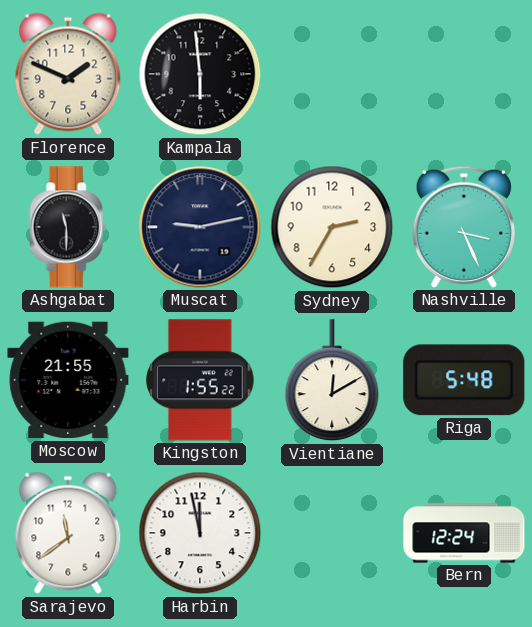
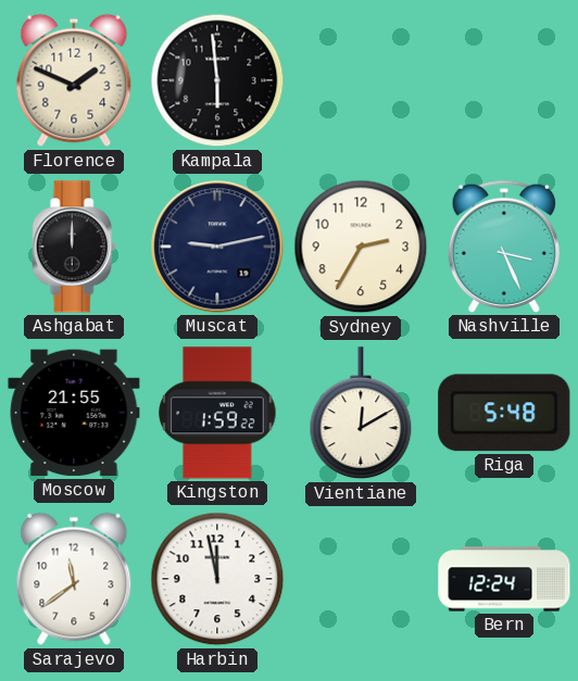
Ashgabat: 11:30 -> 12:00 (74, 247)
Kingston: 1:55 -> 1:59 (217, 413)
